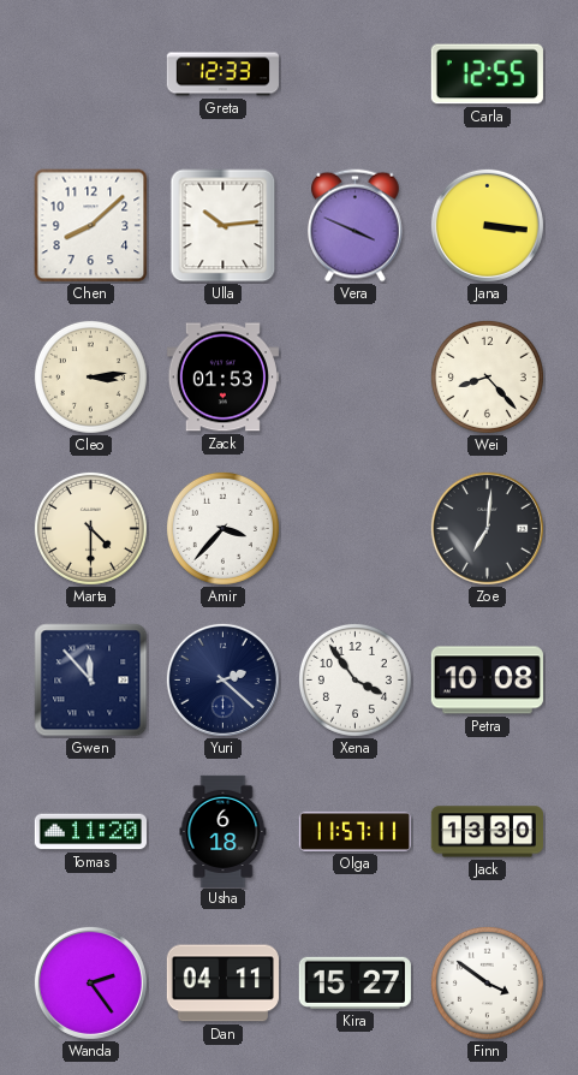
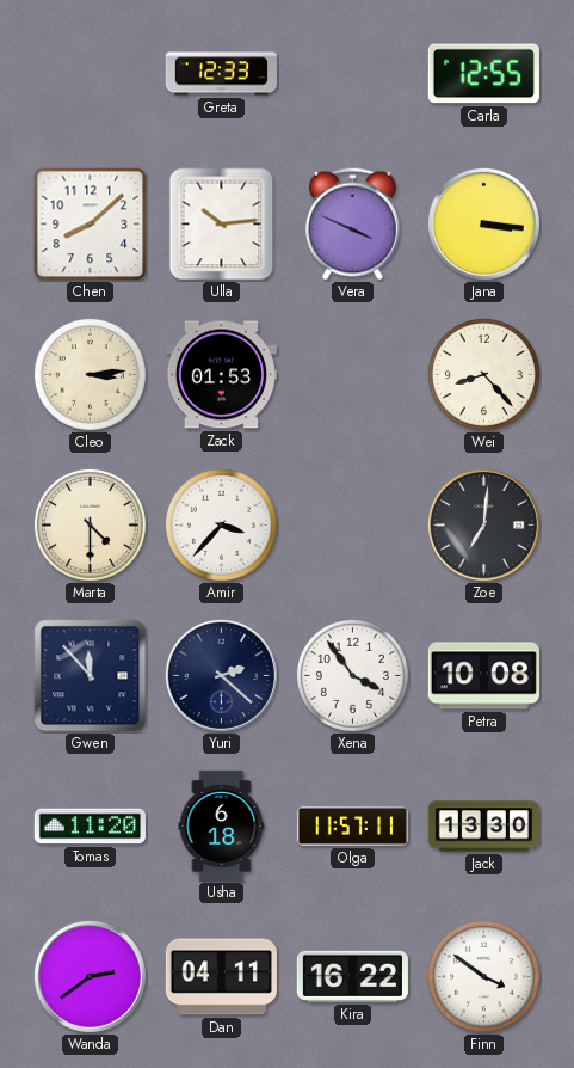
Wanda: 2:24 -> 2:39 (90, 976)
Kira: 15:27 -> 16:22 (352, 976)
